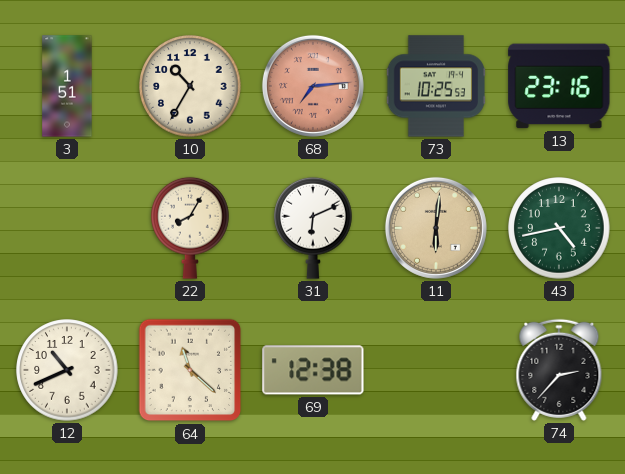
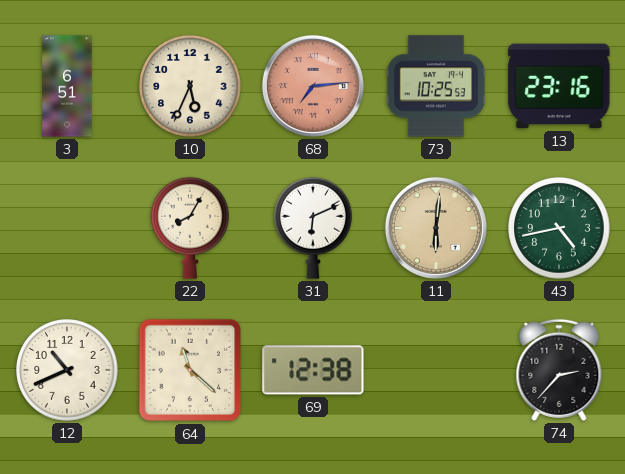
3: 1:51 -> 6:51 (67, 86)
10: 10:35 -> 5:34 (190, 86)
